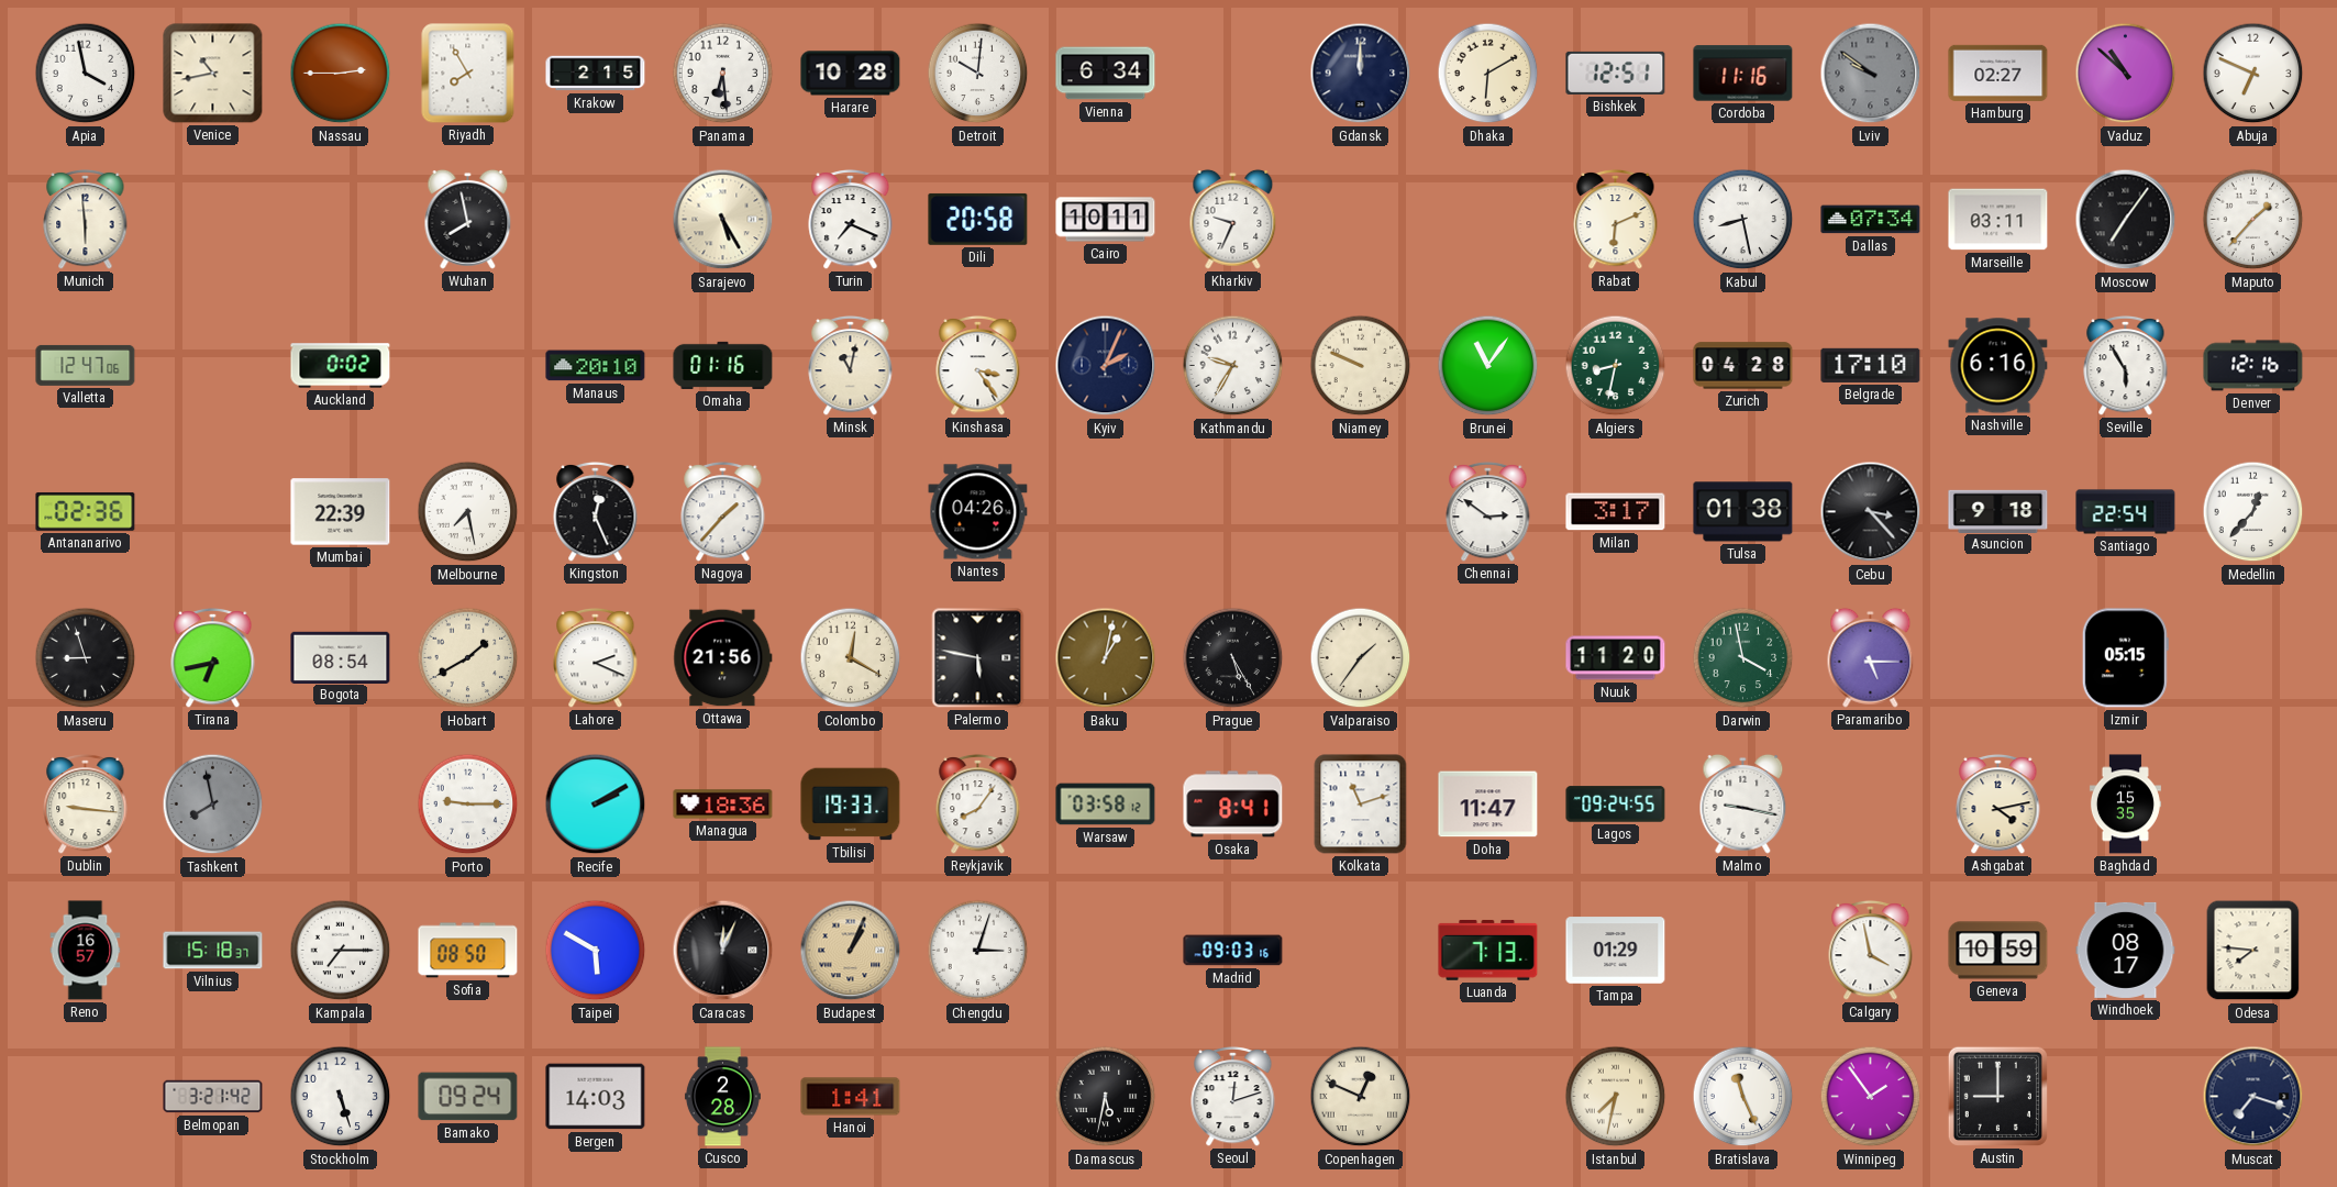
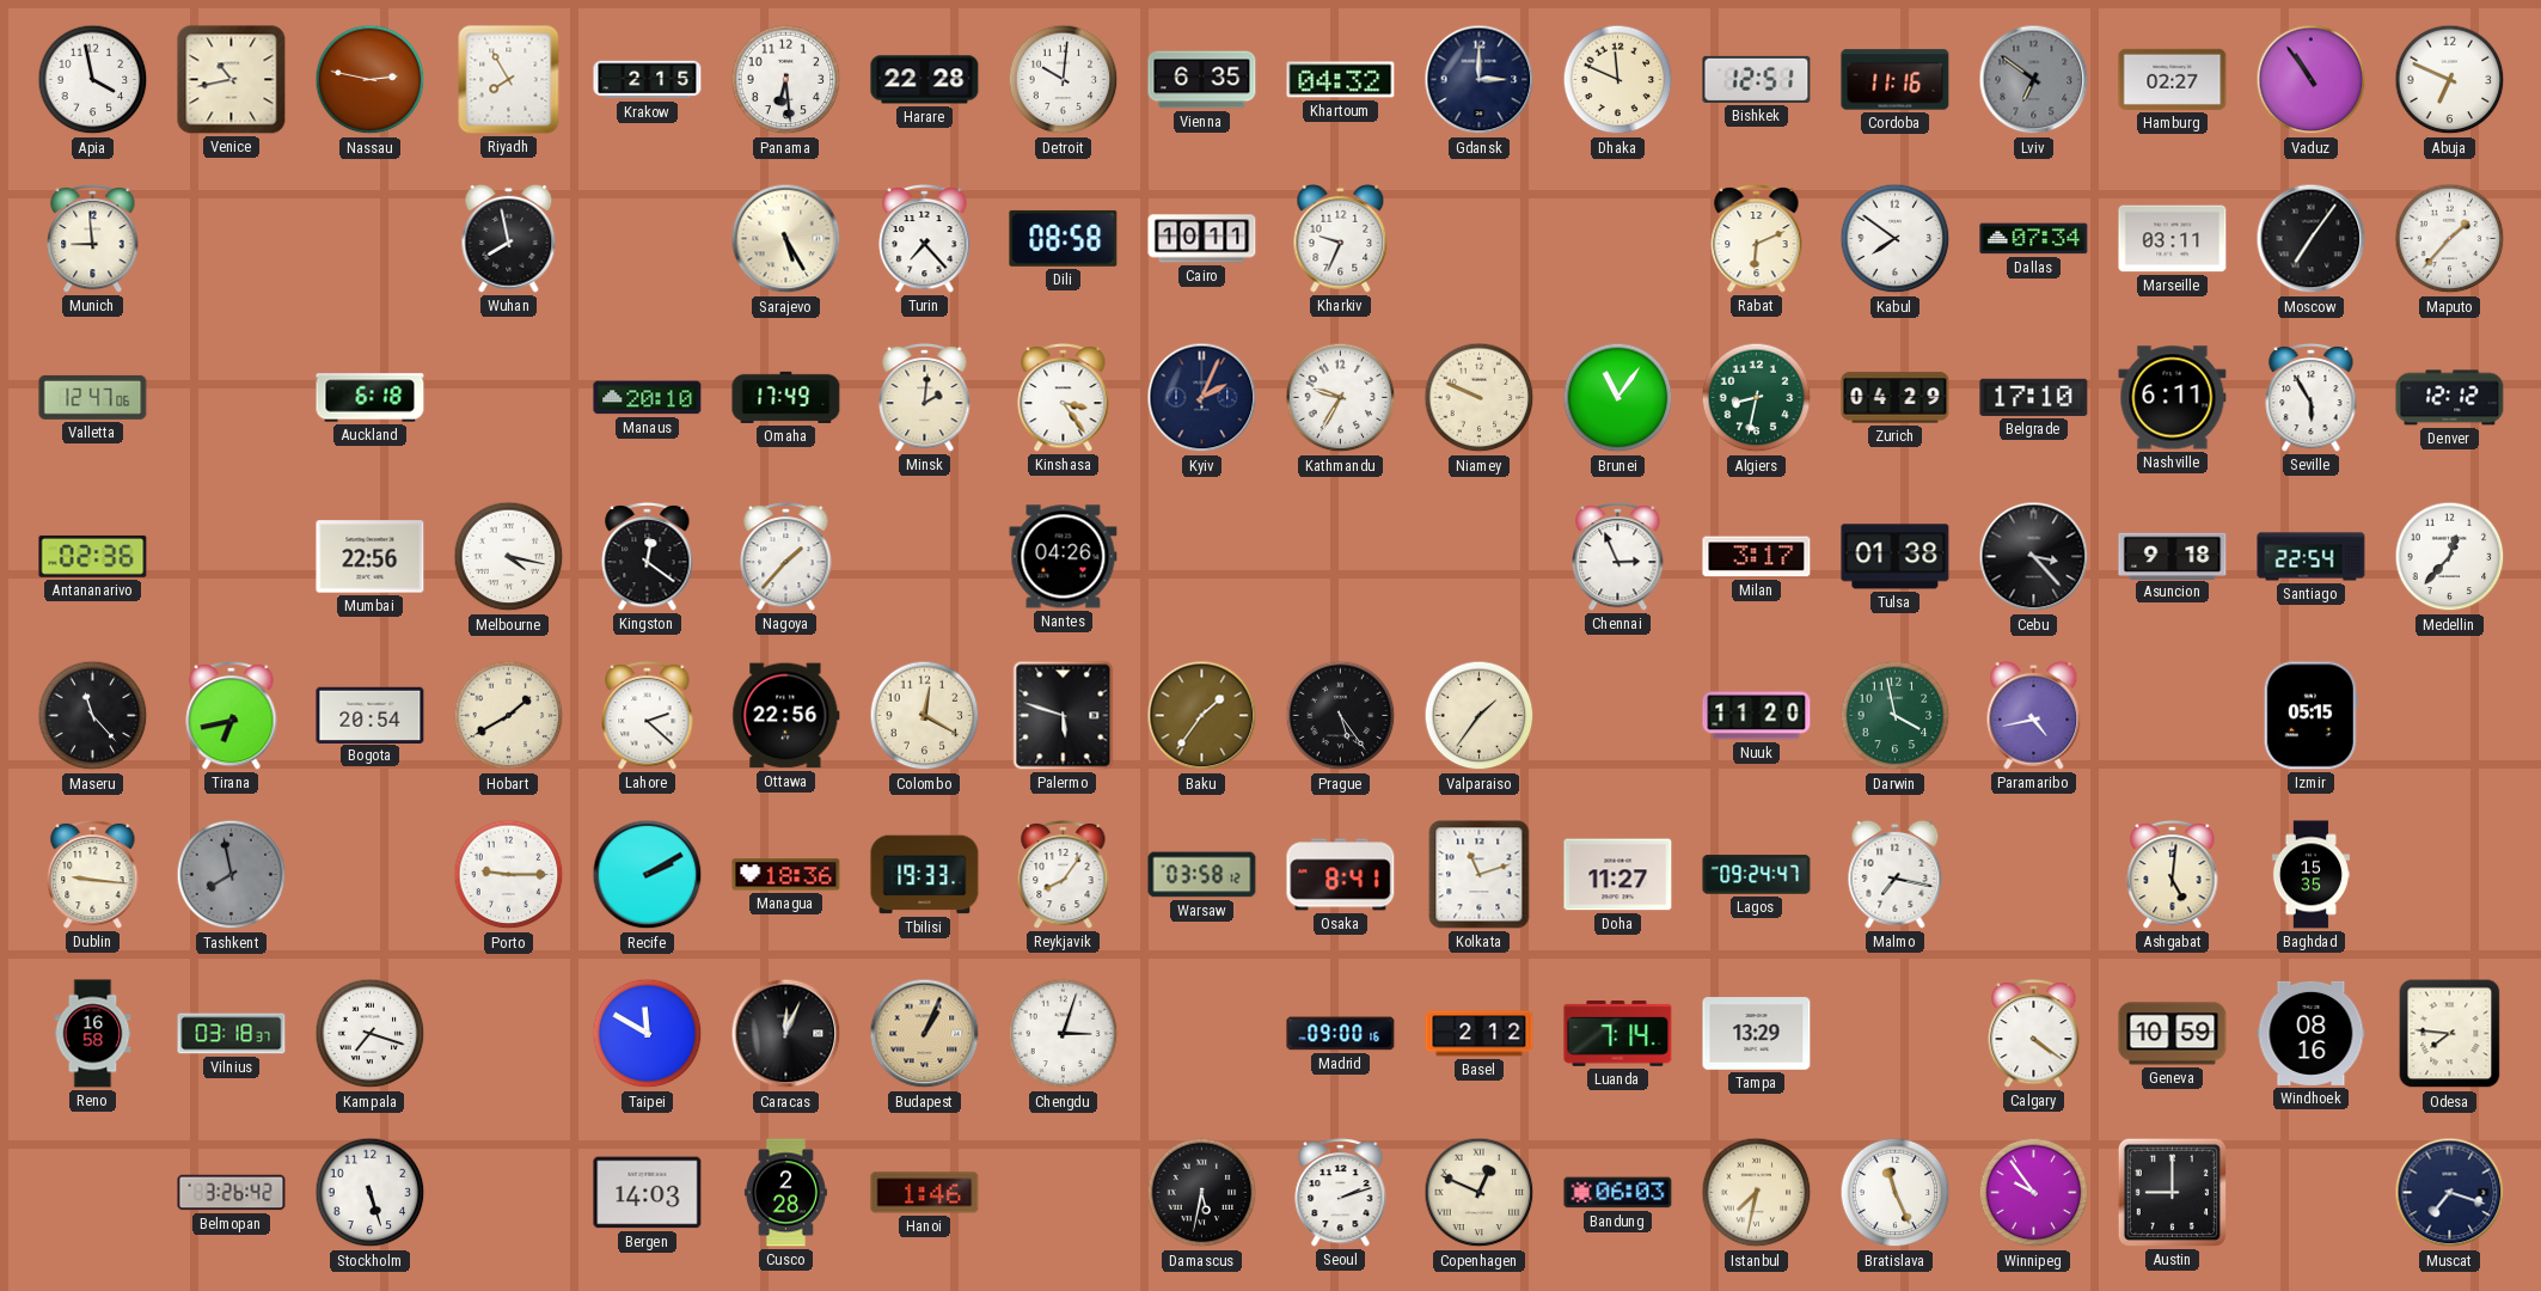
Nassau: 2:45 -> 2:47 (371, 80)
Harare: 10:28 -> 22:28 (925, 80)
Vienna: 6:34 -> 6:35 (1202, 80)
Khartoum: none -> 04:32 (1341, 80)
Gdansk: 12:00 -> 3:00 (1480, 80)
Dhaka: 6:10 -> 11:49 (1618, 80)
Lviv: 9:51 -> 6:51 (2034, 80)
Vaduz: 10:52 -> 10:54 (2312, 80)
Munich: 5:59 -> 8:59 (93, 238)
Turin: 7:19 -> 7:23 (925, 238)
Dili: 20:58 -> 08:58 (1064, 238)
Kabul: 8:28 -> 7:51 (1896, 239)
Auckland: 0:02 -> 6:18 (371, 398)
Omaha: 01:16 -> 17:49 (786, 397)
Minsk: 11:02 -> 2:01 (925, 397)
Zurich: 04:28 -> 04:29 (1896, 398)
Nashville: 6:16 -> 6:11 (2173, 398)
Denver: 12:16 -> 12:12 (2450, 398)
Mumbai: 22:39 -> 22:56 (371, 557)
Melbourne: 7:28 -> 4:17 (509, 557)
Kingston: 12:26 -> 12:21 (648, 556)
Chennai: 2:51 -> 2:56 (1618, 556)
Maseru: 8:57 -> 11:23 (93, 716)
Bogota: 08:54 -> 20:54 (371, 715)
Lahore: 2:19 -> 2:22 (648, 715)
Ottawa: 21:56 -> 22:56 (786, 716)
Palermo: 5:47 -> 5:48 (1064, 716)
Baku: 1:02 -> 1:36 (1202, 716)
Prague: 5:25 -> 5:24 (1341, 716)
Paramaribo: 5:15 -> 4:43 (2034, 715)
Doha: 11:47 -> 11:27 (1618, 875)
Lagos: 09:24:55 -> 09:24:47 (1757, 875)
Malmo: 9:17 -> 7:17 (1896, 874)
Ashgabat: 4:13 -> 5:01 (2173, 874)
Reno: 16:57 -> 16:58 (93, 1034)
Vilnius: 15:18 -> 03:18 (232, 1034)
Kampala: 7:15 -> 7:18 (371, 1034)
Sofia: 08:50 -> none (468, 951)
Taipei: 5:50 -> 11:50 (648, 1034)
Madrid: 09:03 -> 09:00 (1341, 1034)
Basel: none -> 2:12 (1480, 1034)
Luanda: 7:13 -> 7:14 (1618, 1033)
Tampa: 01:29 -> 13:29 (1757, 1034)
Calgary: 3:58 -> 4:21 (2034, 1033)
Windhoek: 08:17 -> 08:16 (2312, 1033)
Belmopan: 3:21 -> 3:26 (232, 1193)
Bamako: 09:24 -> none (468, 1097)
Hanoi: 1:41 -> 1:46 (925, 1193)
Seoul: 12:12 -> 2:12 (1341, 1192)
Bandung: none -> 06:03 (1618, 1193)
Winnipeg: 1:54 -> 9:54 (2034, 1193)
